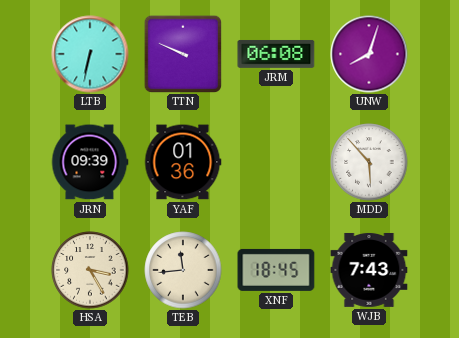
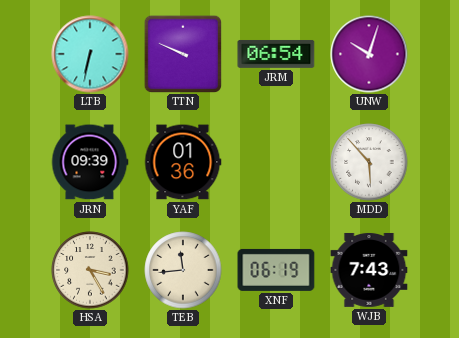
JRM: 06:08 -> 06:54 (276, 54)
UNW: 8:03 -> 10:03 (369, 54)
XNF: 18:45 -> 06:19 (276, 270)
